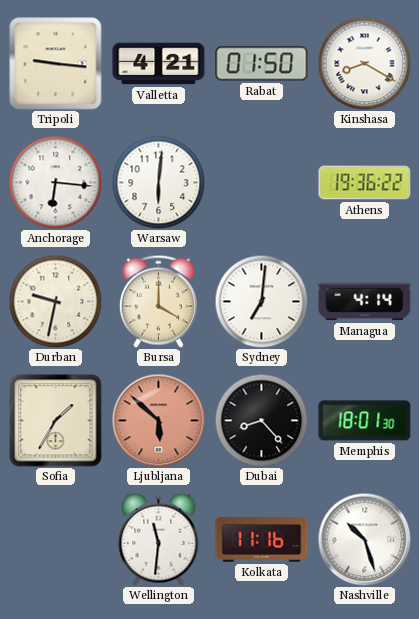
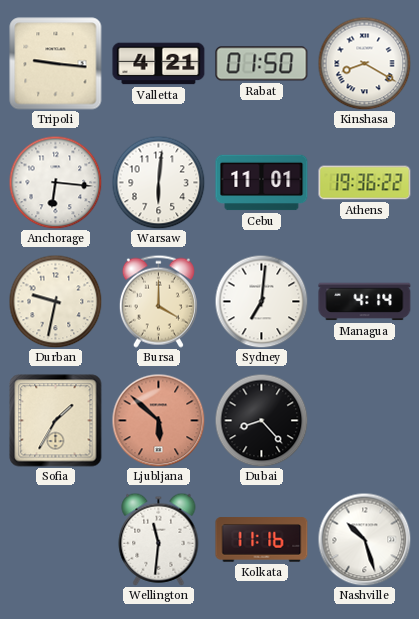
Cebu: none -> 11:01 (262, 183)
Memphis: 18:01 -> none (365, 421)
